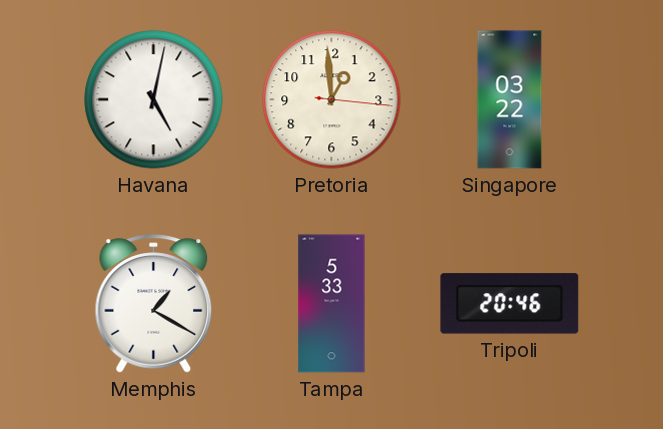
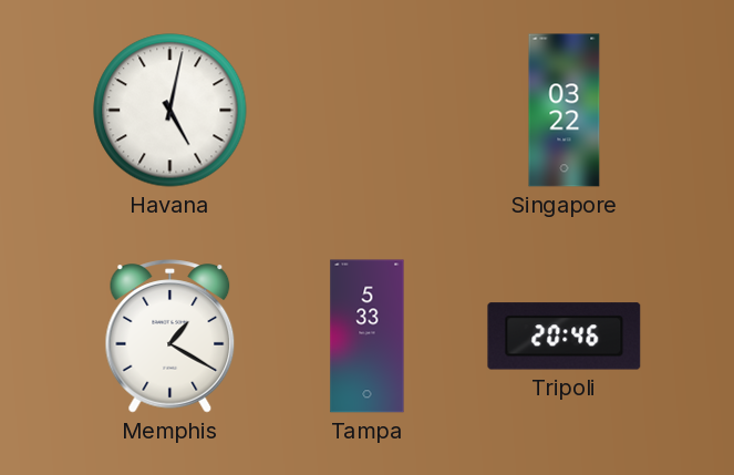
Pretoria: 12:59 -> none (332, 100)
